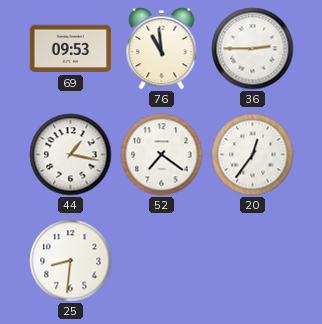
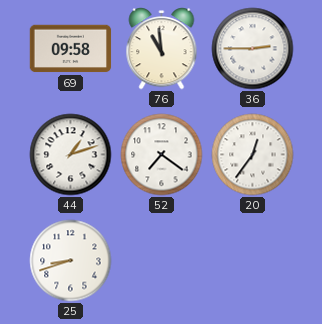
69: 09:53 -> 09:58 (71, 49)
44: 1:17 -> 1:12 (71, 155)
25: 8:31 -> 8:42 (71, 261)
